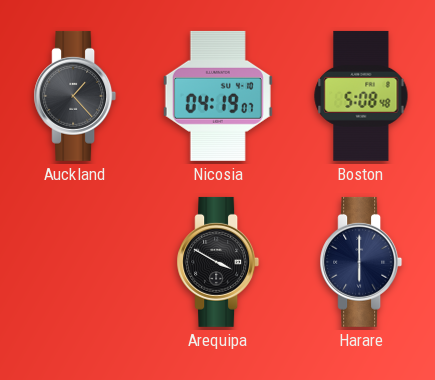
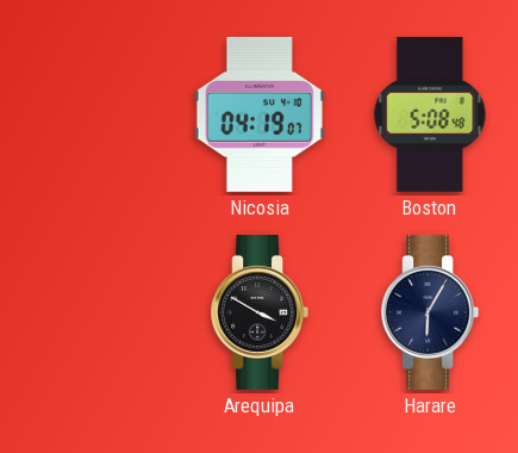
Auckland: 1:23 -> none (75, 96)
Harare: 6:00 -> 6:05 (430, 312)
